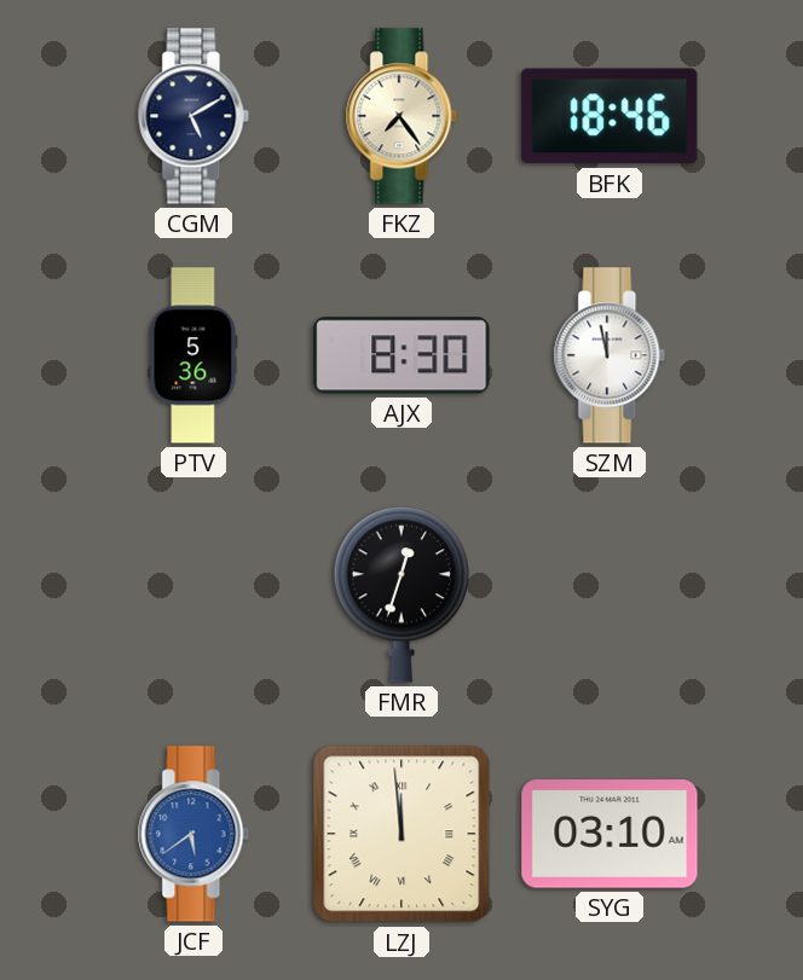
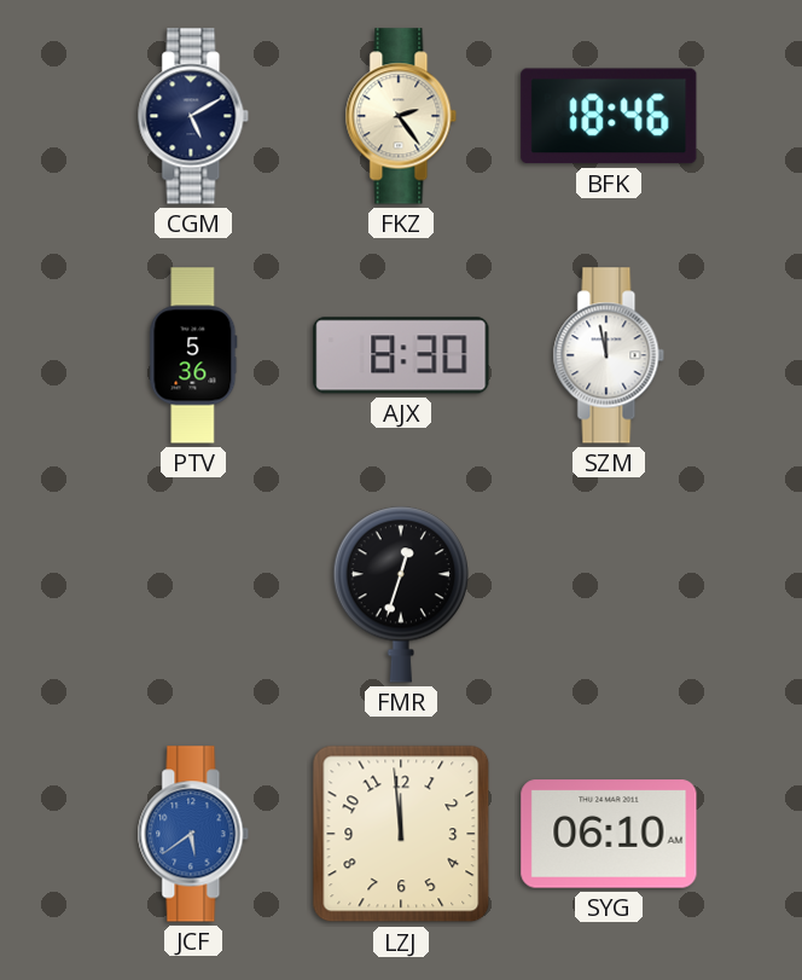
FKZ: 7:24 -> 2:24 (401, 116)
LZJ numerals: Roman -> Arabic (401, 834)
SYG: 03:10 -> 06:10 (609, 834)
